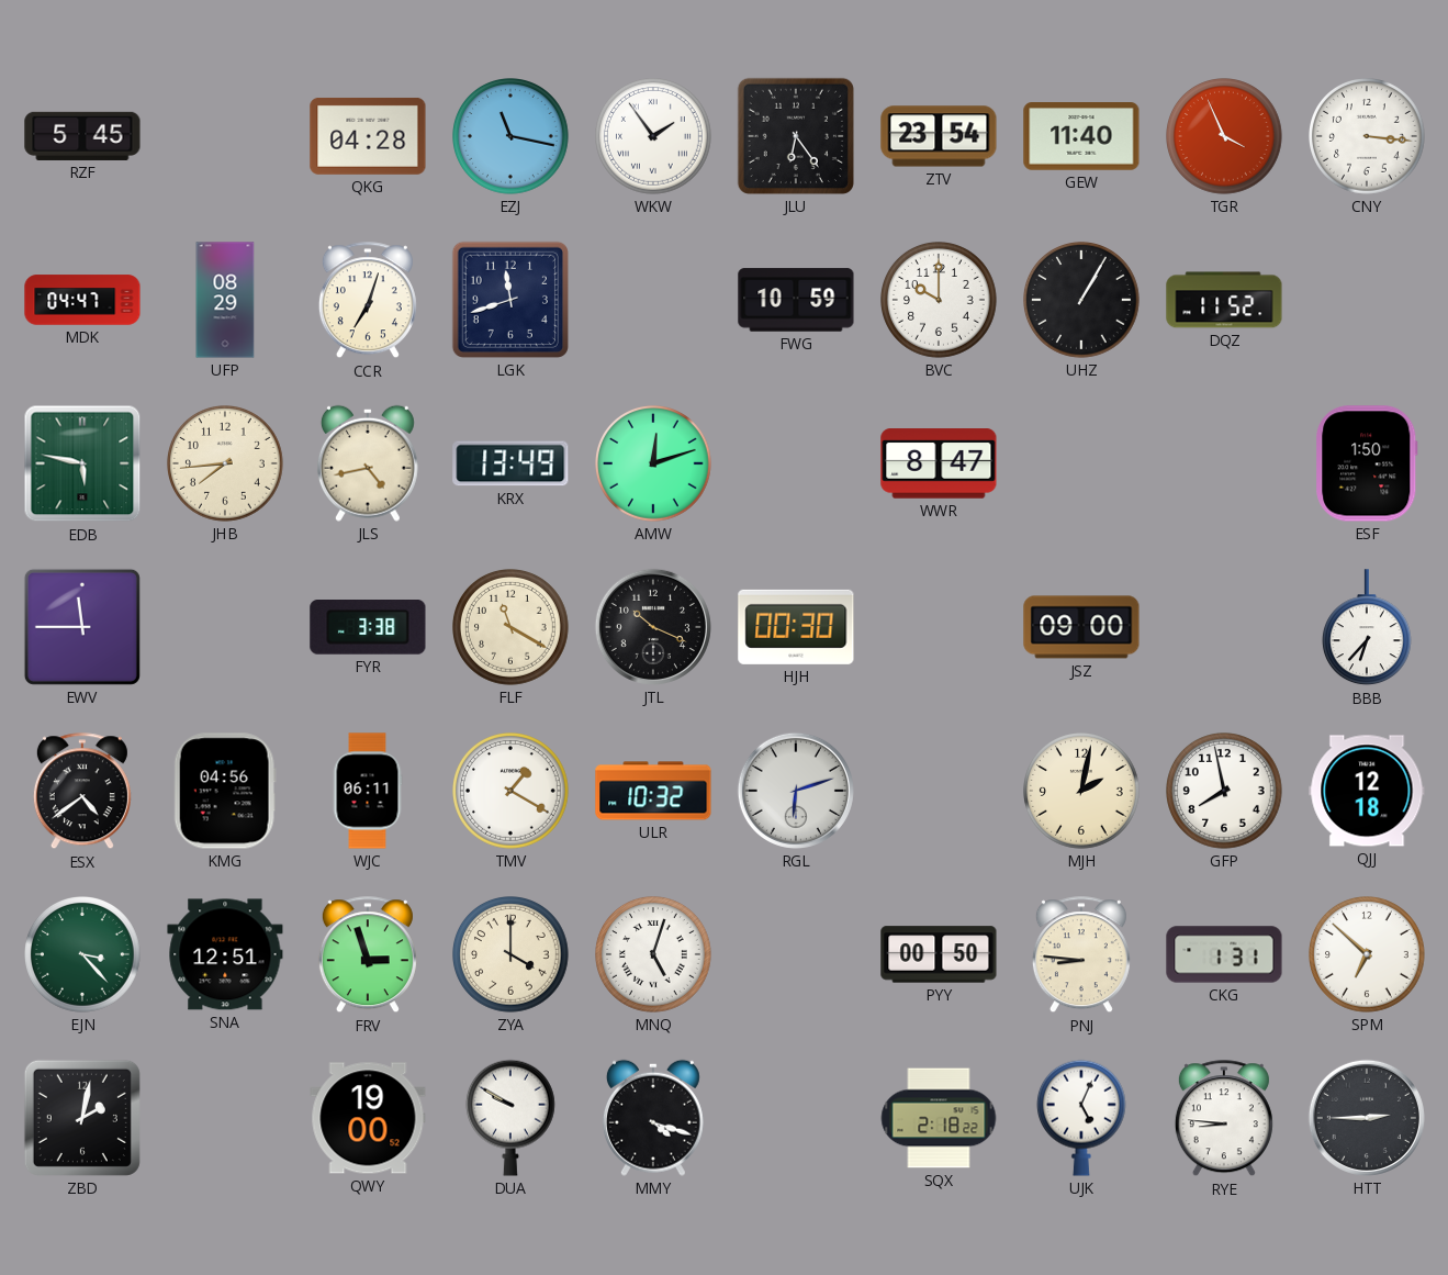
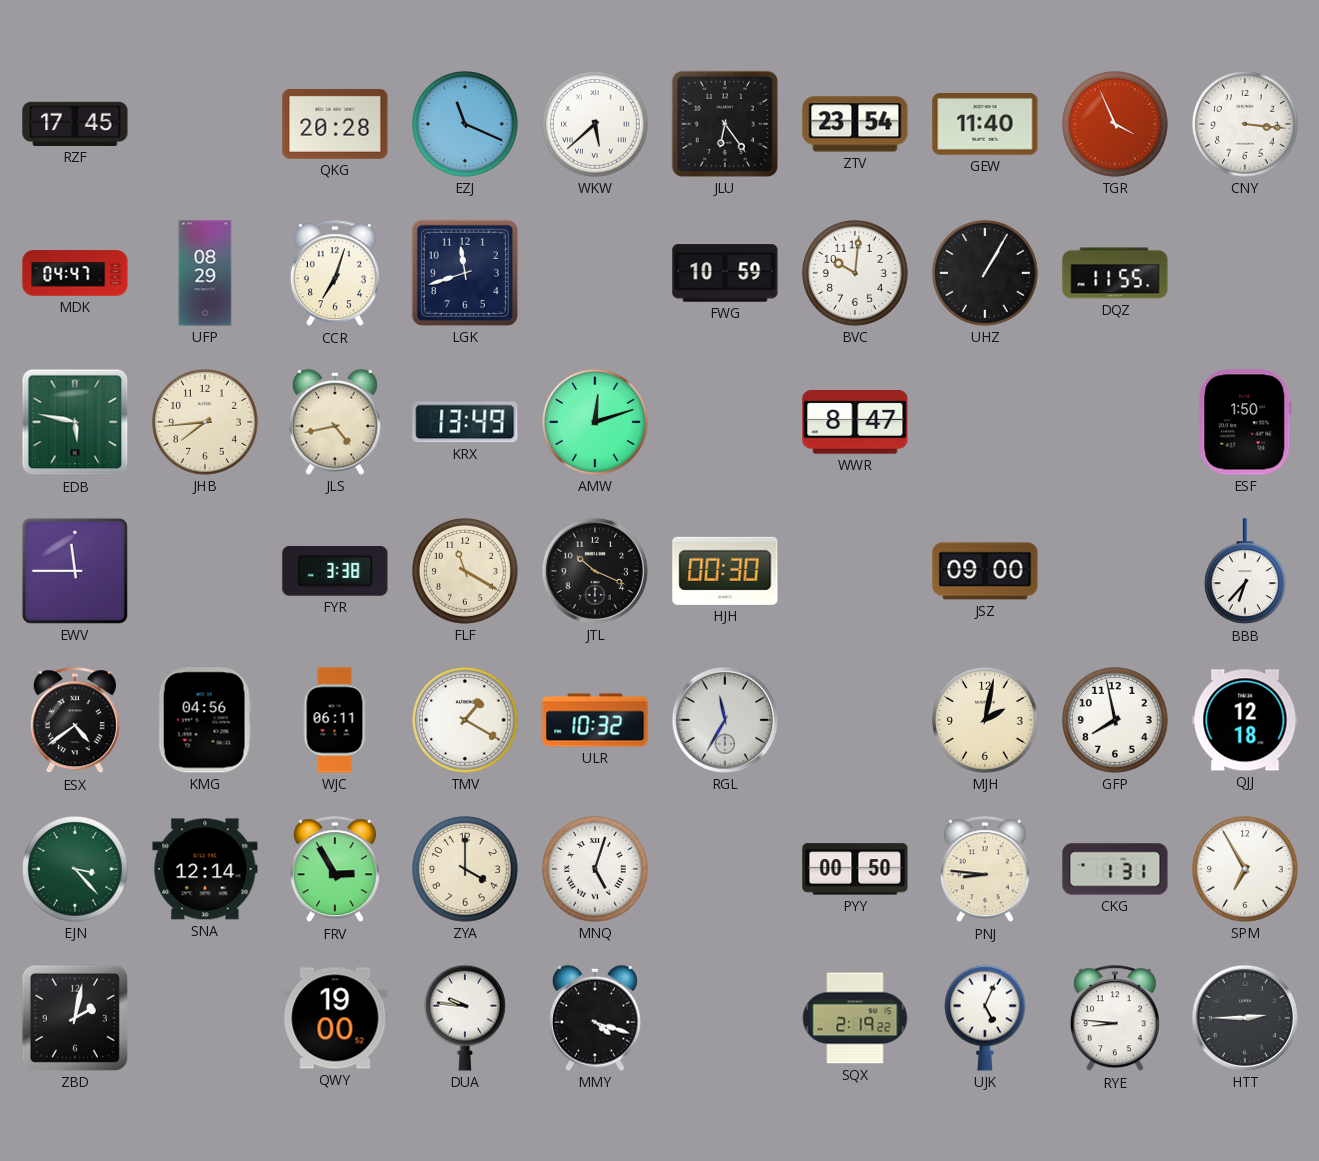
RZF: 5:45 -> 17:45 (75, 124)
QKG: 04:28 -> 20:28 (335, 124)
EZJ: 11:17 -> 11:19 (466, 125)
WKW: 1:54 -> 5:38 (596, 125)
BVC: 10:00 -> 10:01 (856, 274)
DQZ: 11:52 -> 11:55 (1115, 273)
RGL: 6:12 -> 11:35 (725, 720)
SNA: 12:51 -> 12:14 (205, 869)
FRV: 2:57 -> 2:55 (335, 870)
SPM: 6:52 -> 6:55 (1246, 870)
DUA: 9:50 -> 9:46 (465, 1018)
SQX: 2:18 -> 2:19 (855, 1018)
